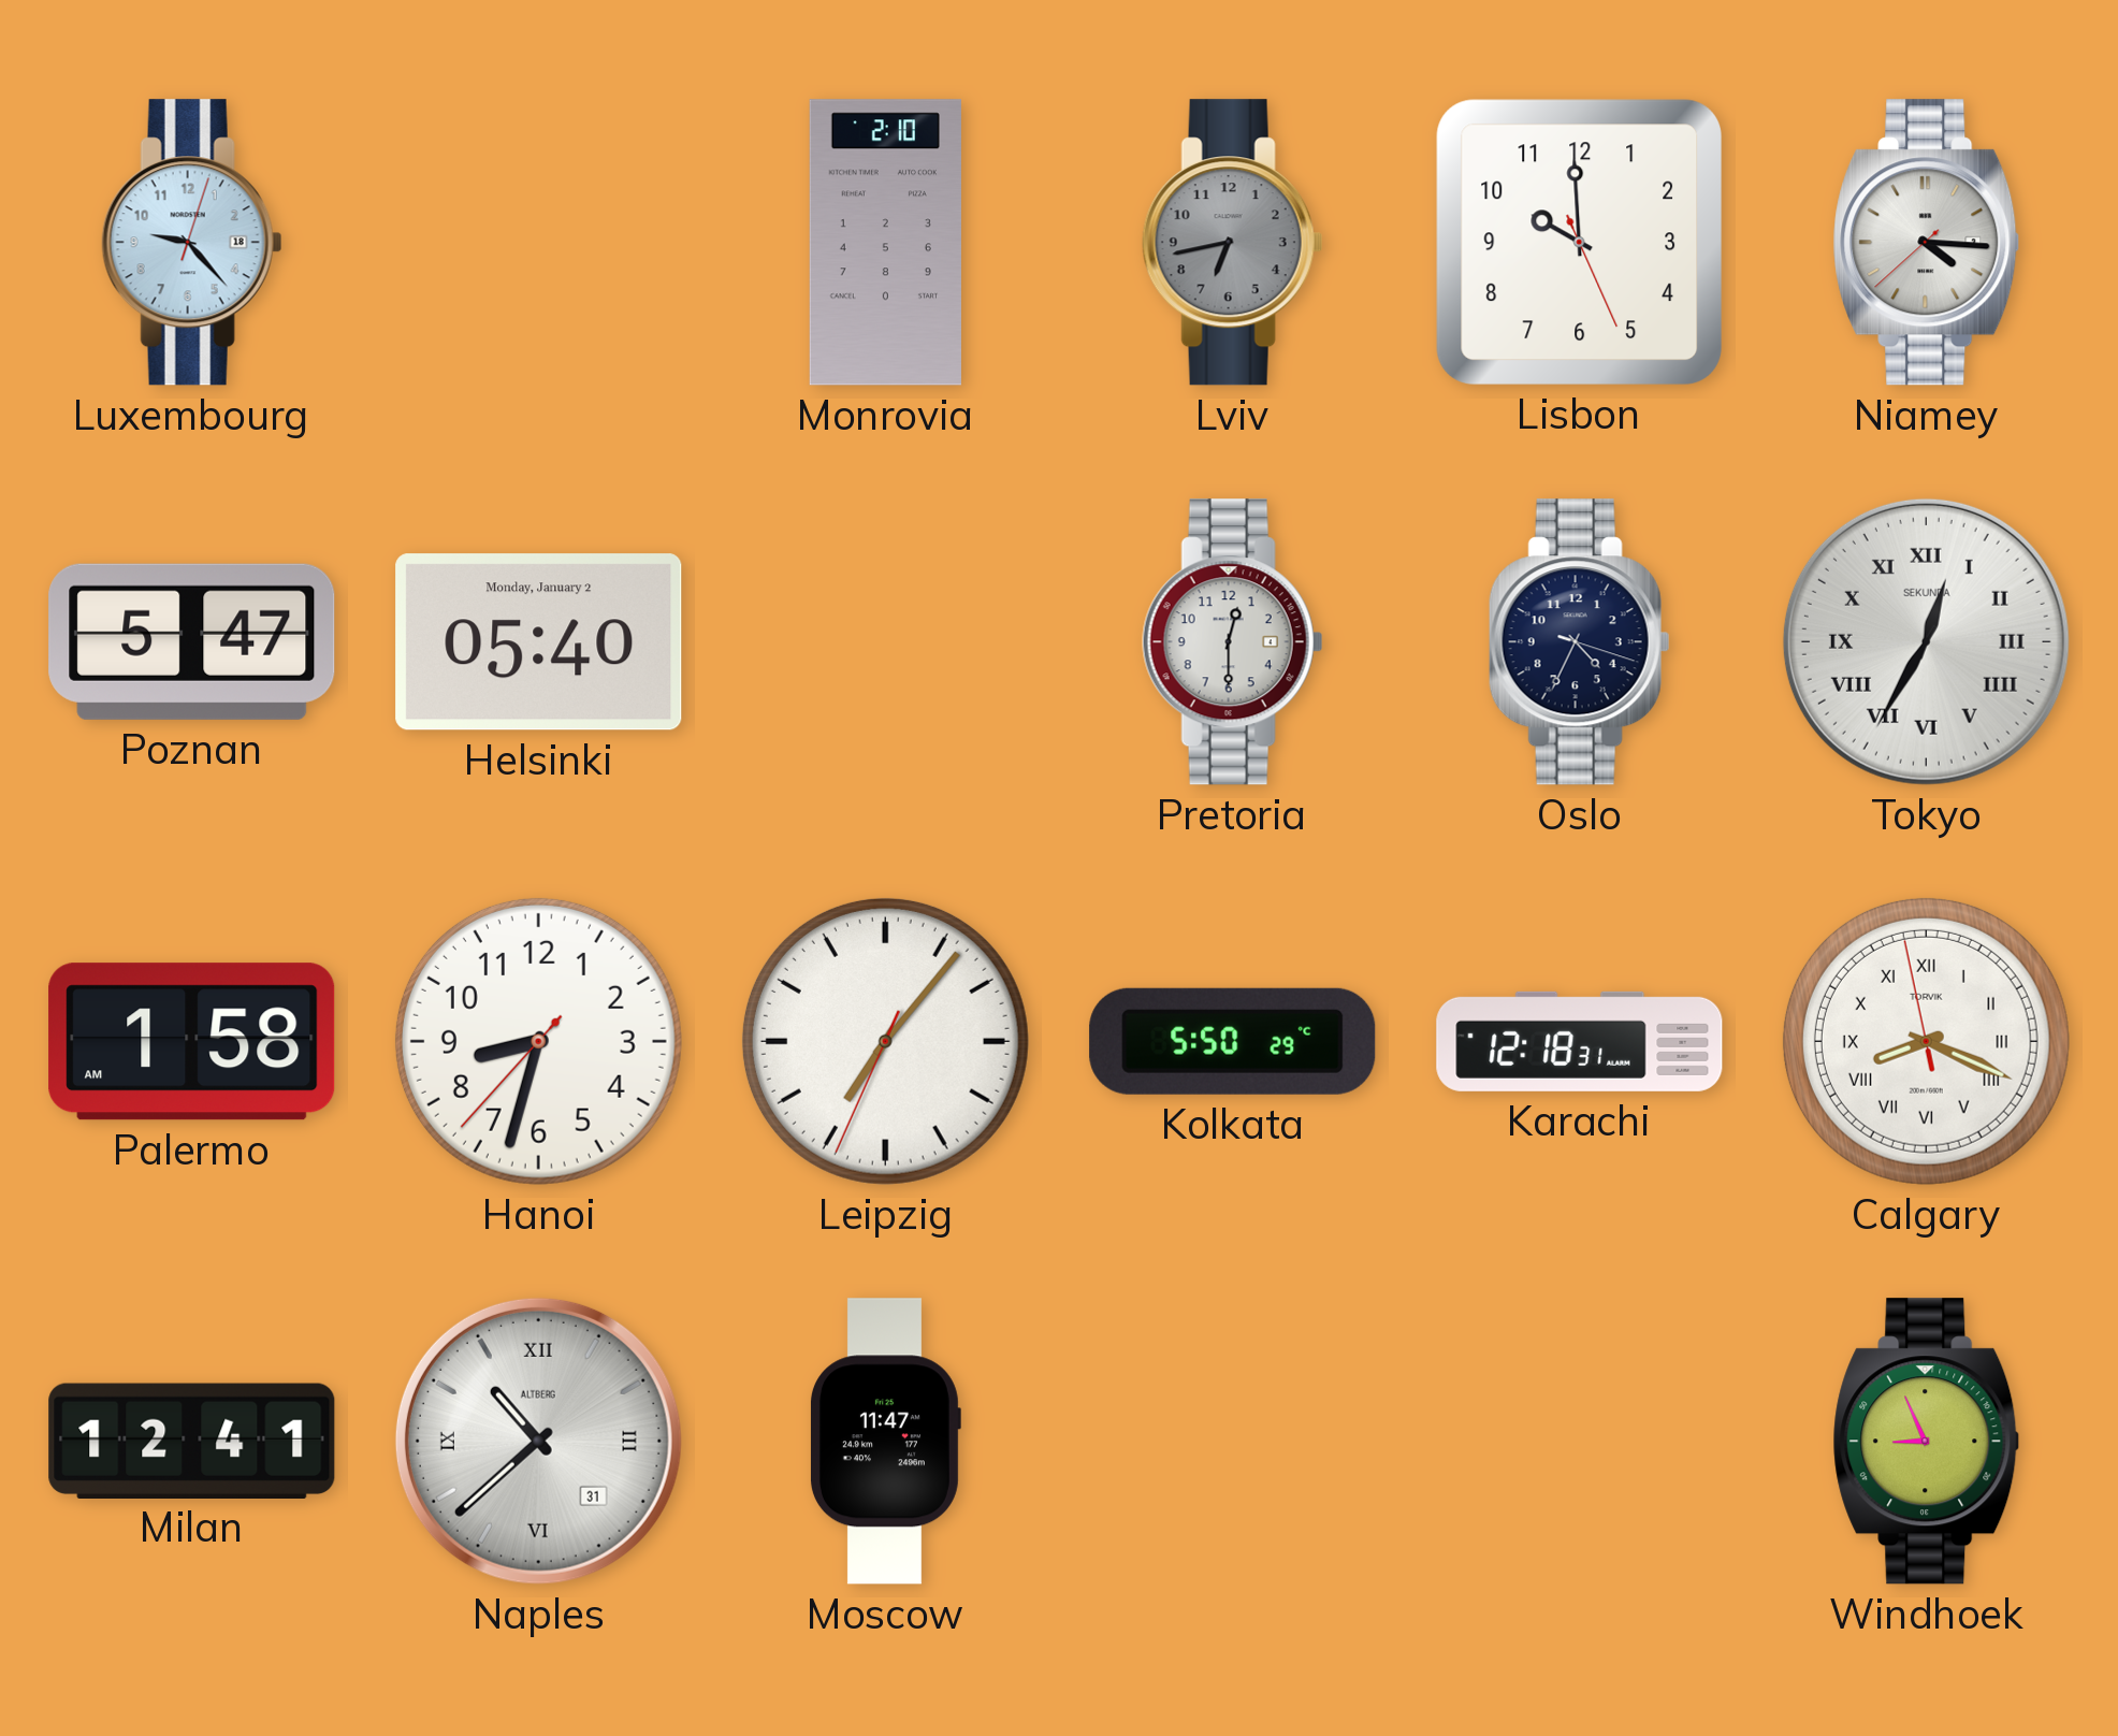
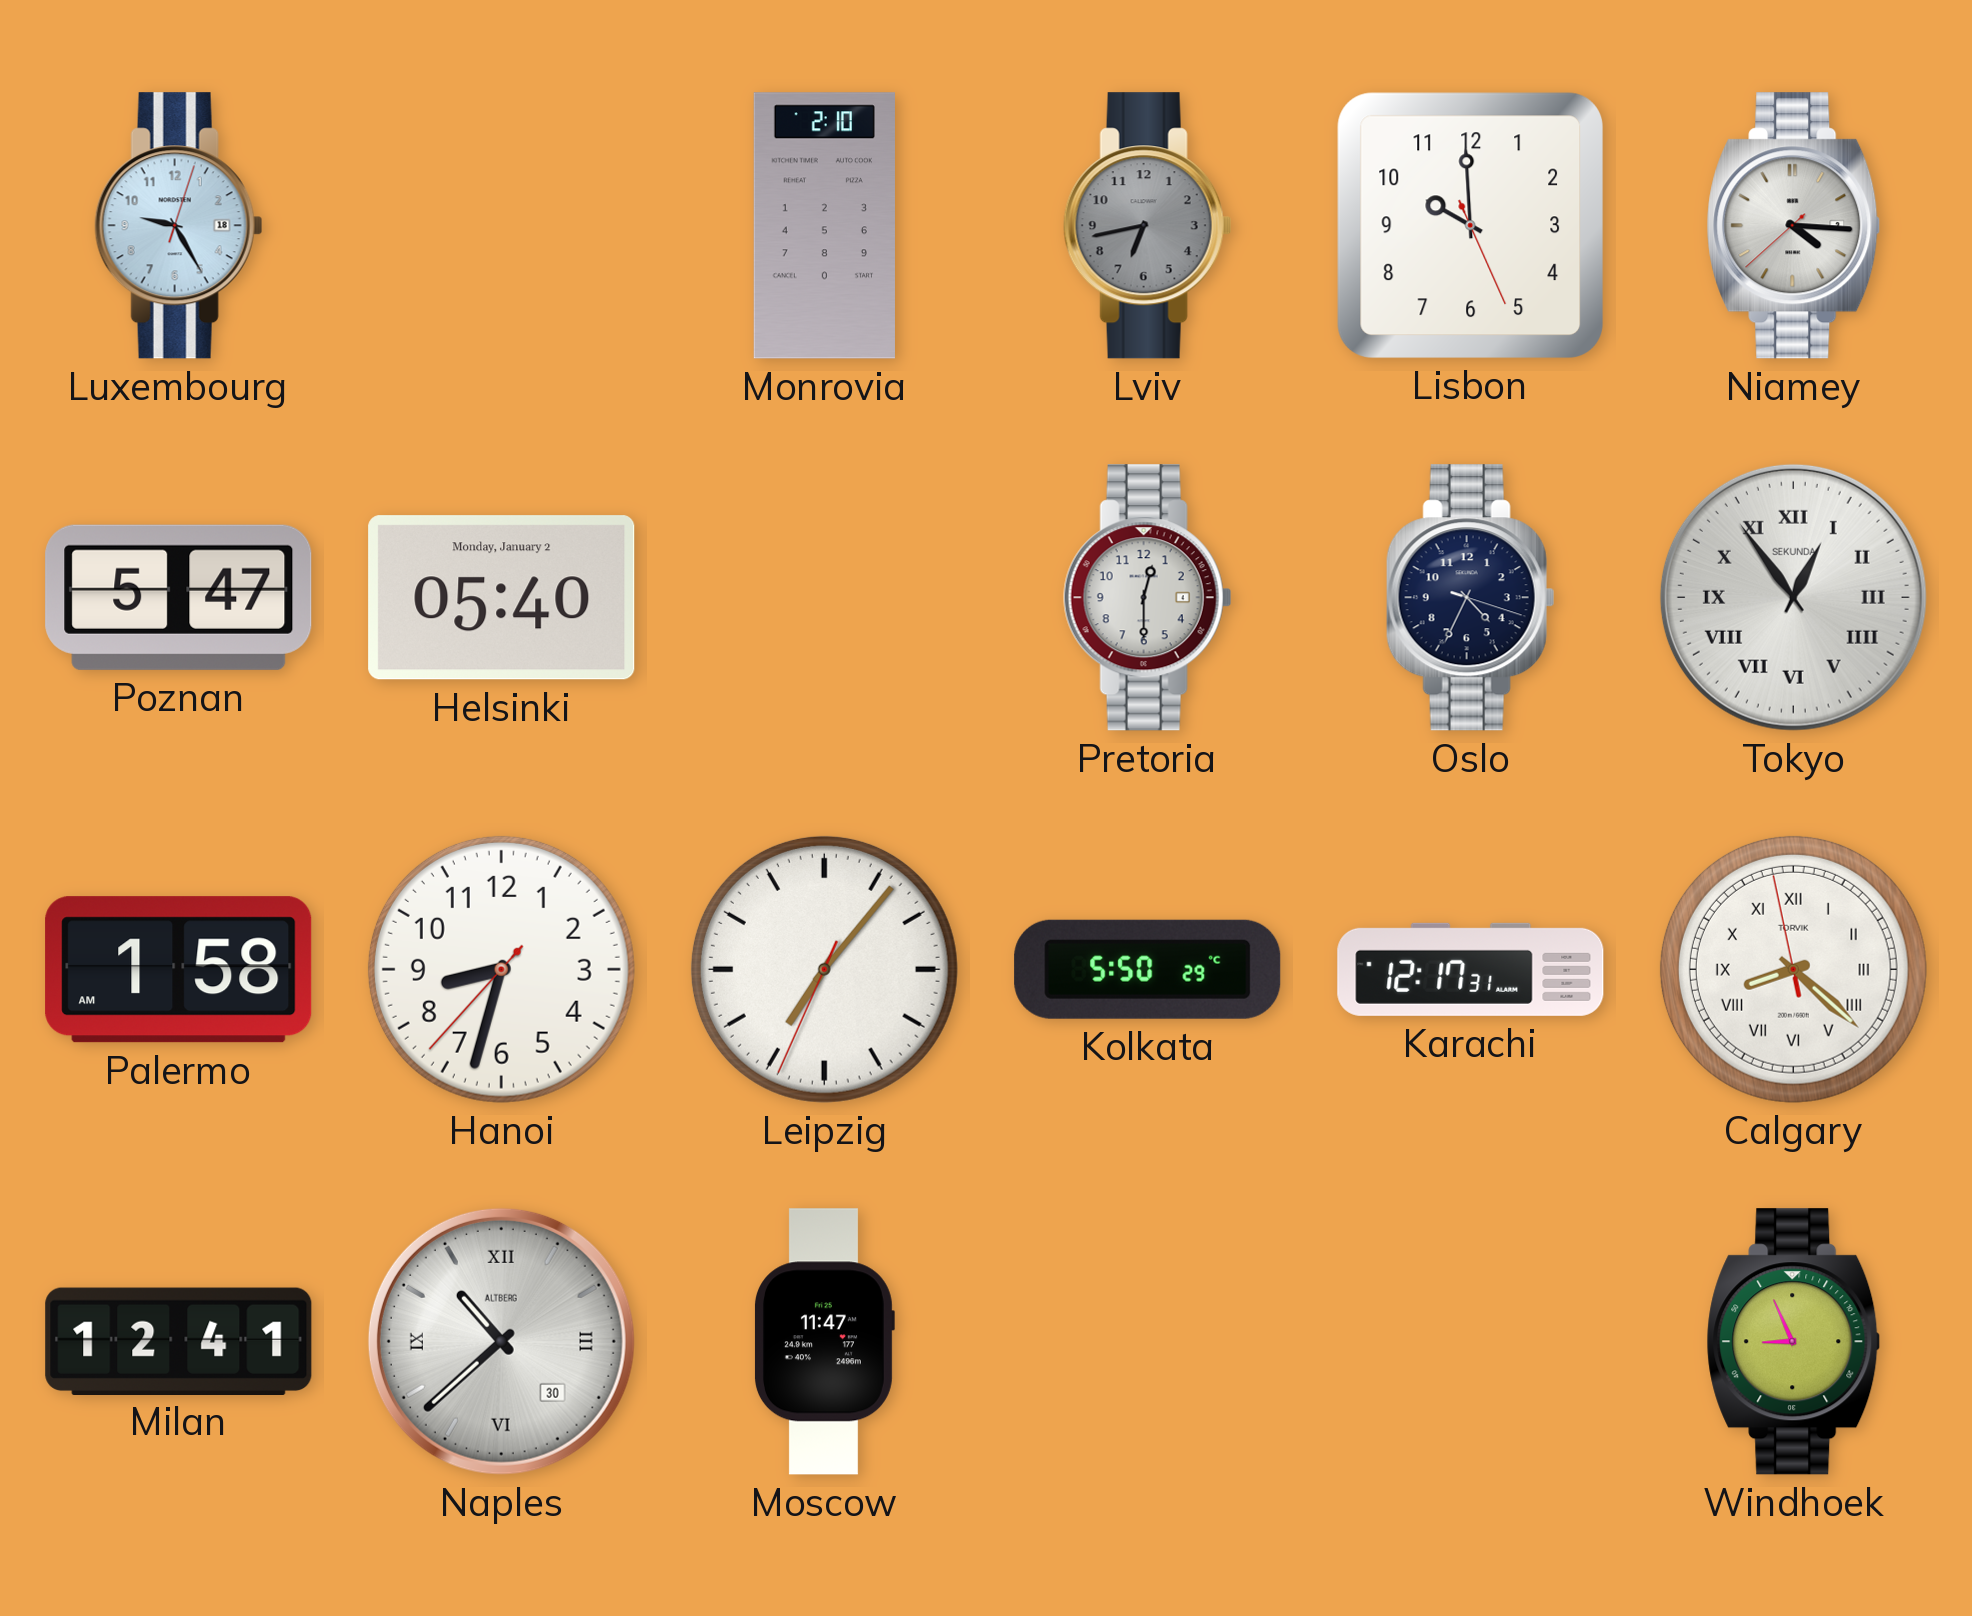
Luxembourg: 9:23 -> 9:25 (178, 226)
Tokyo: 12:35 -> 12:54 (1793, 597)
Karachi: 12:18 -> 12:17 (1471, 969)
Calgary: 8:18 -> 8:21 (1793, 969)
Naples date: 31 -> 30 (501, 1341)
